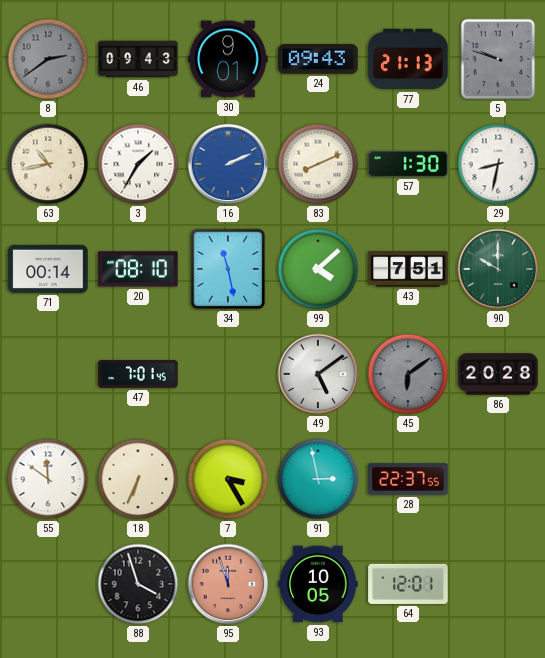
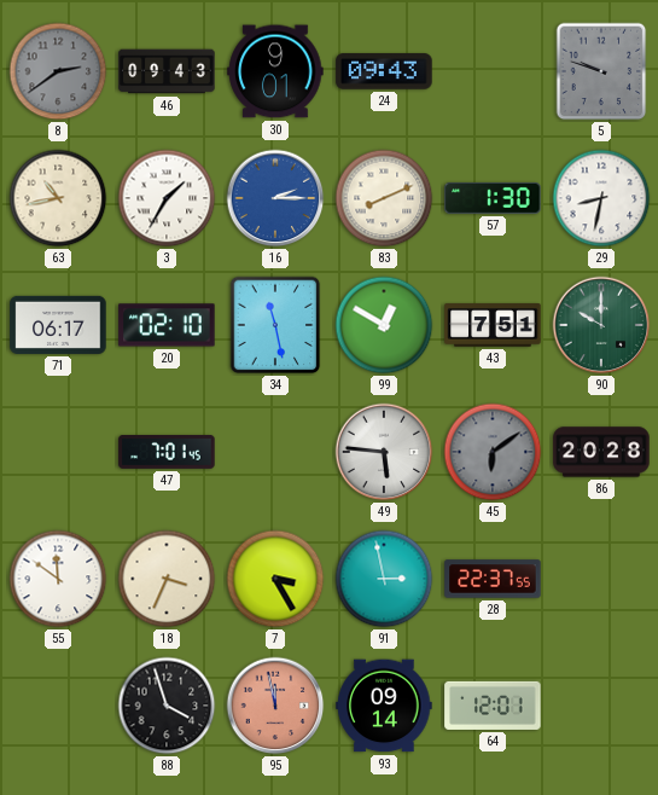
77: 21:13 -> none (408, 59)
16: 2:11 -> 2:15 (275, 198)
71: 00:14 -> 06:17 (58, 325)
20: 08:10 -> 02:10 (167, 325)
99: 4:08 -> 12:50 (384, 325)
49: 5:09 -> 5:46 (384, 452)
18: 6:34 -> 3:34 (167, 579)
95: 11:57 -> 11:58 (275, 706)
93: 10:05 -> 09:14 (384, 706)
